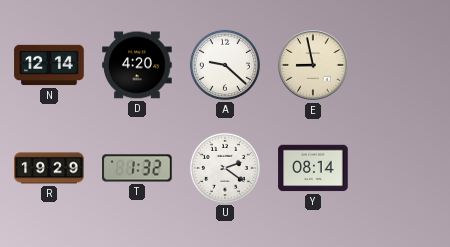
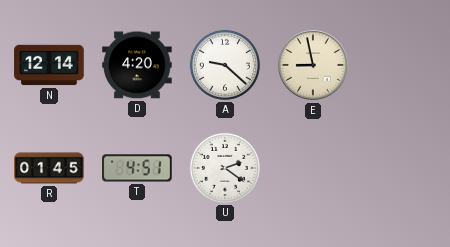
R: 19:29 -> 01:45 (49, 168)
T: 1:32 -> 4:51 (137, 168)
Y: 08:14 -> none (313, 168)
